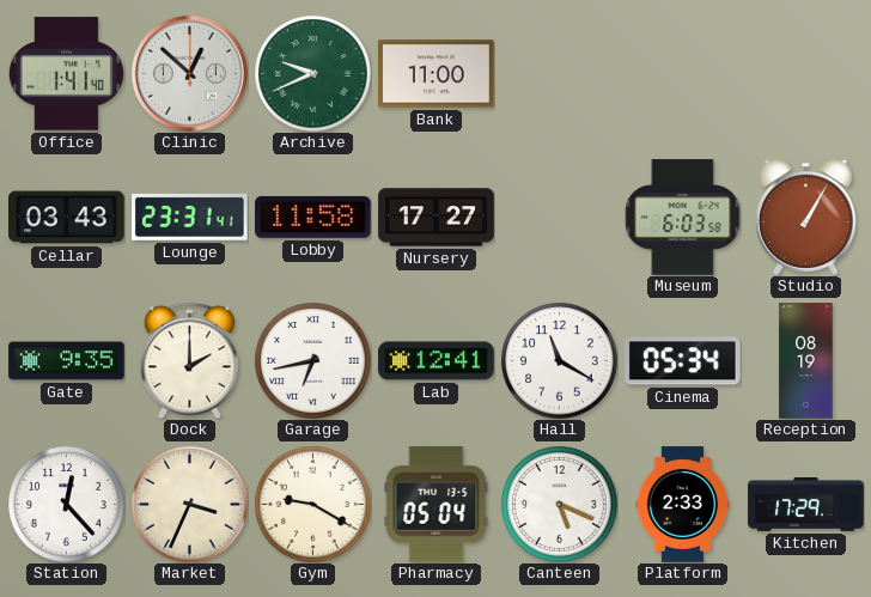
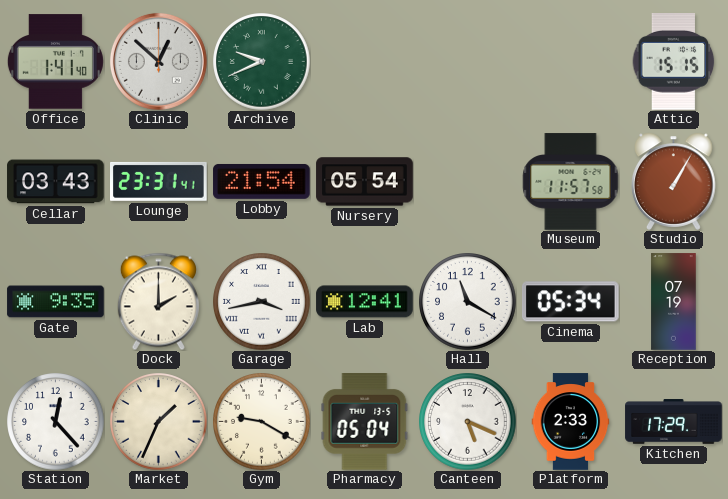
Bank: 11:00 -> none (437, 74)
Attic: none -> 15:15 (674, 62)
Lobby: 11:58 -> 21:54 (262, 181)
Nursery: 17:27 -> 05:54 (365, 182)
Museum: 6:03 -> 11:57 (571, 182)
Garage: 6:43 -> 3:43 (262, 302)
Reception: 08:19 -> 07:19 (674, 302)
Market: 3:34 -> 1:34 (159, 422)
